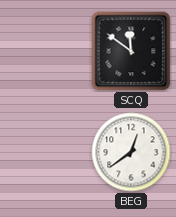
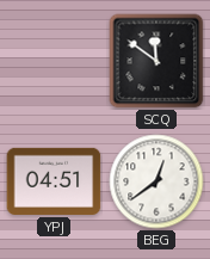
YPJ: none -> 04:51 (54, 181)
